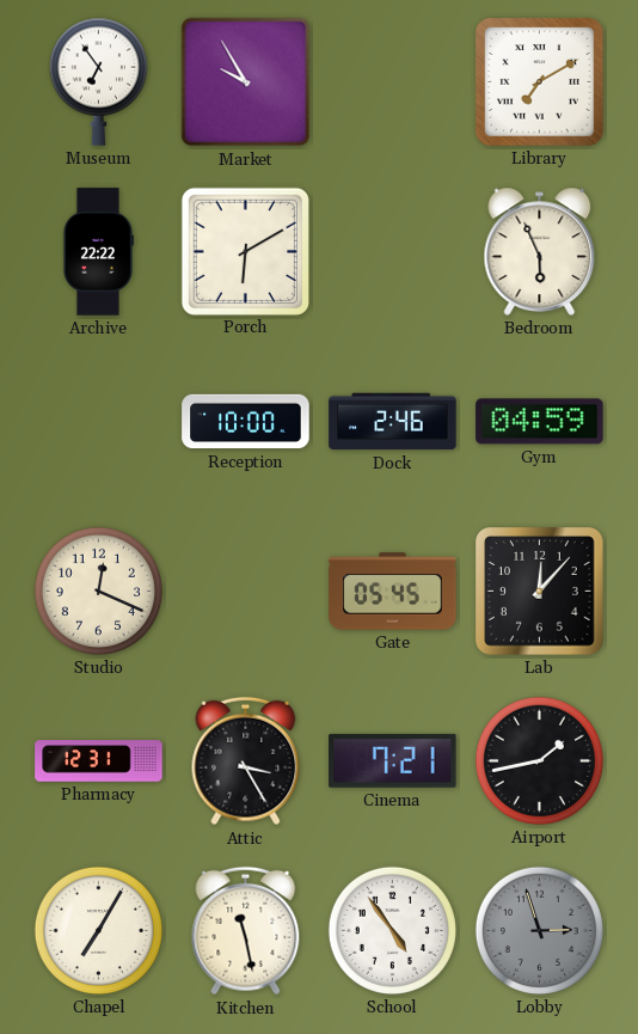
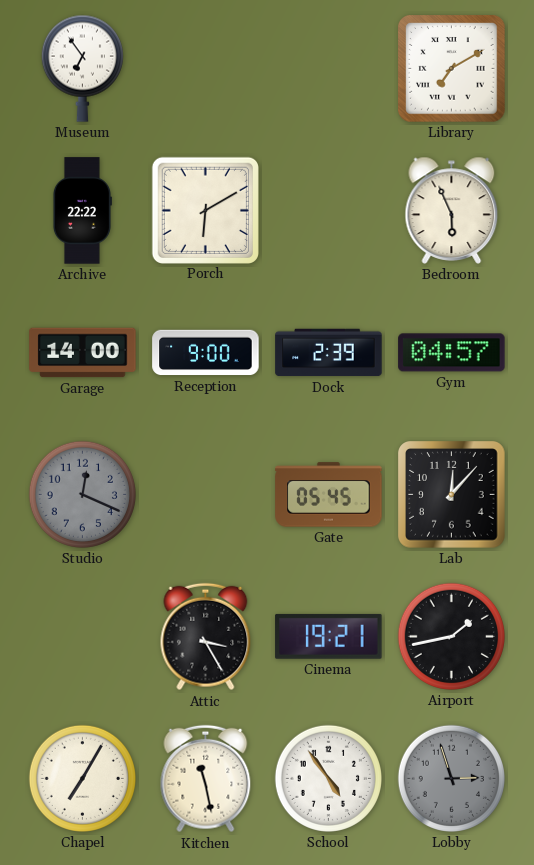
Market: 9:55 -> none (246, 82)
Garage: none -> 14:00 (83, 353)
Reception: 10:00 -> 9:00 (206, 353)
Dock: 2:46 -> 2:39 (329, 353)
Gym: 04:59 -> 04:57 (452, 353)
Studio dial: cream -> grey (82, 494)
Pharmacy: 12:31 -> none (99, 761)
Cinema: 7:21 -> 19:21 (329, 636)
